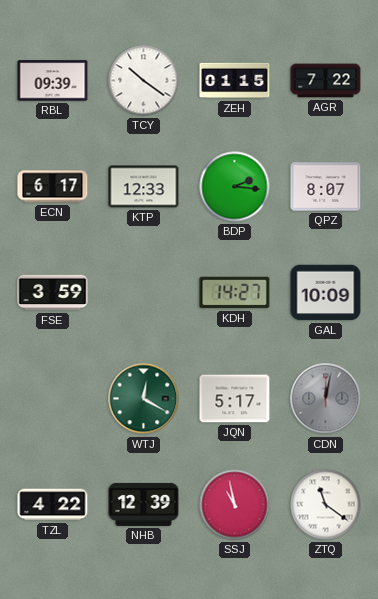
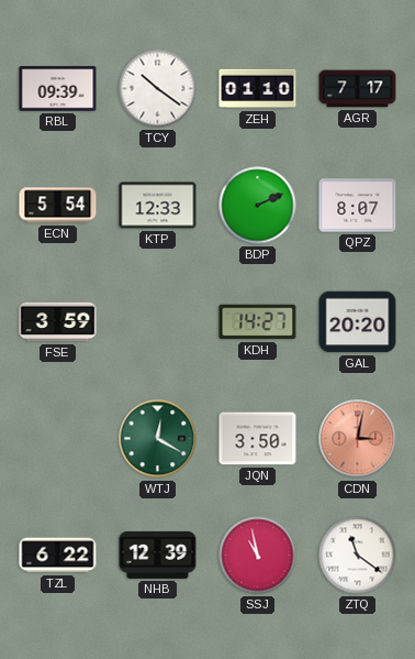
ZEH: 01:15 -> 01:10 (258, 89)
AGR: 7:22 -> 7:17 (358, 89)
ECN: 6:17 -> 5:54 (58, 206)
BDP: 2:16 -> 2:11 (258, 206)
GAL: 10:09 -> 20:20 (358, 322)
JQN: 5:17 -> 3:50 (258, 439)
CDN: 12:02 -> 3:02 (358, 439)
CDN dial: grey -> salmon (358, 439)
TZL: 4:22 -> 6:22 (58, 556)
